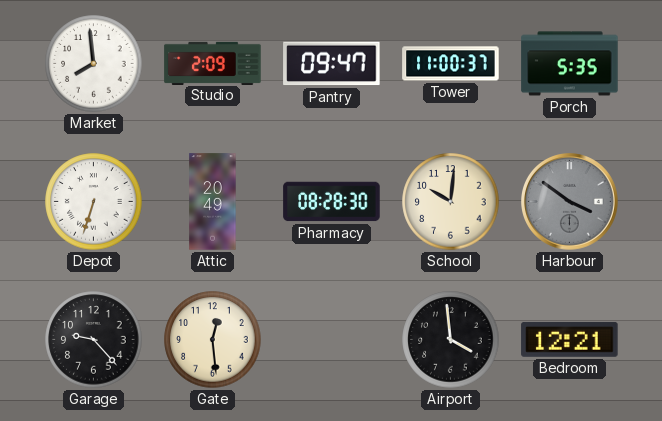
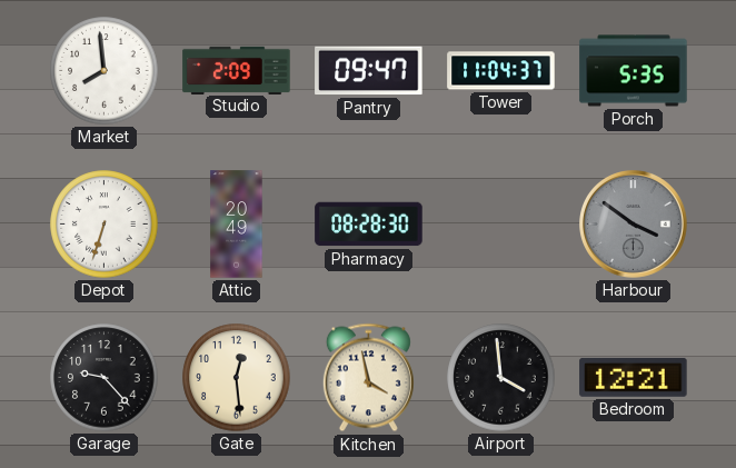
Tower: 11:00 -> 11:04 (501, 71)
School: 10:01 -> none (451, 202)
Kitchen: none -> 3:58 (368, 378)
